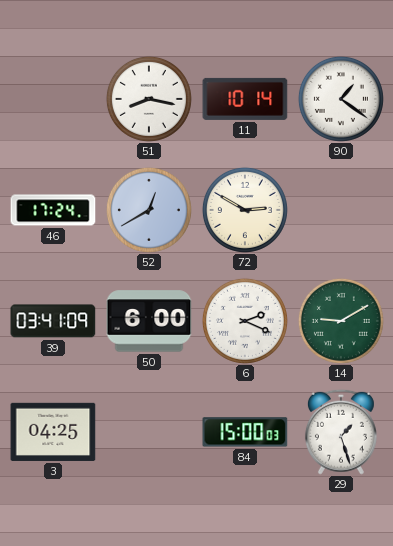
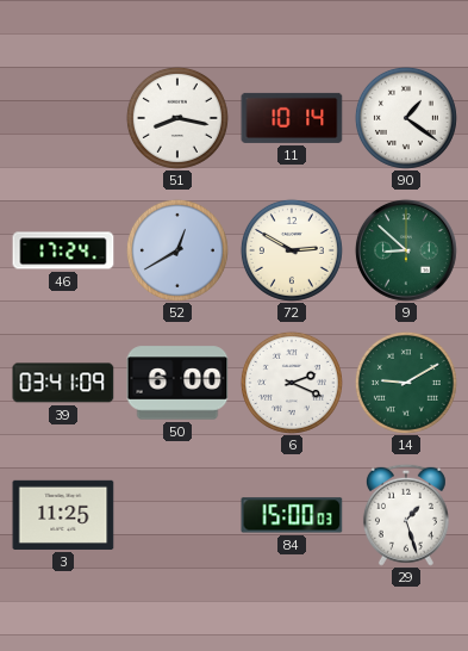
9: none -> 8:52 (406, 250)
3: 04:25 -> 11:25 (63, 515)
